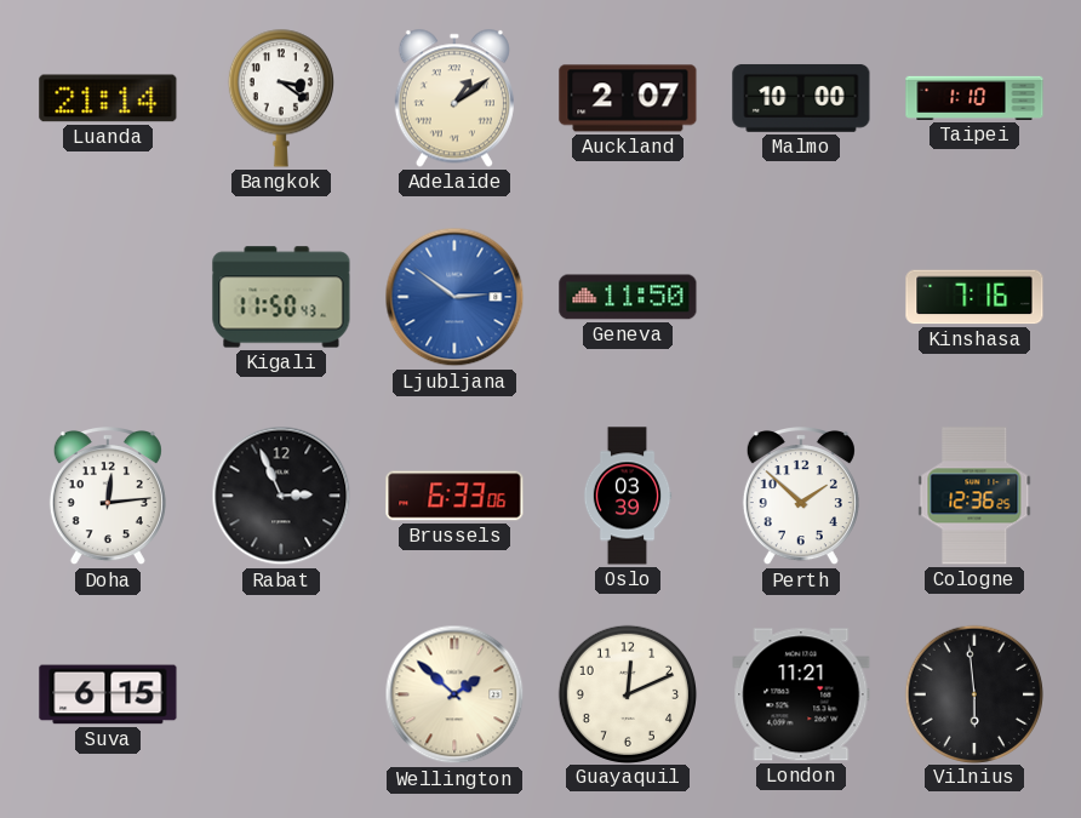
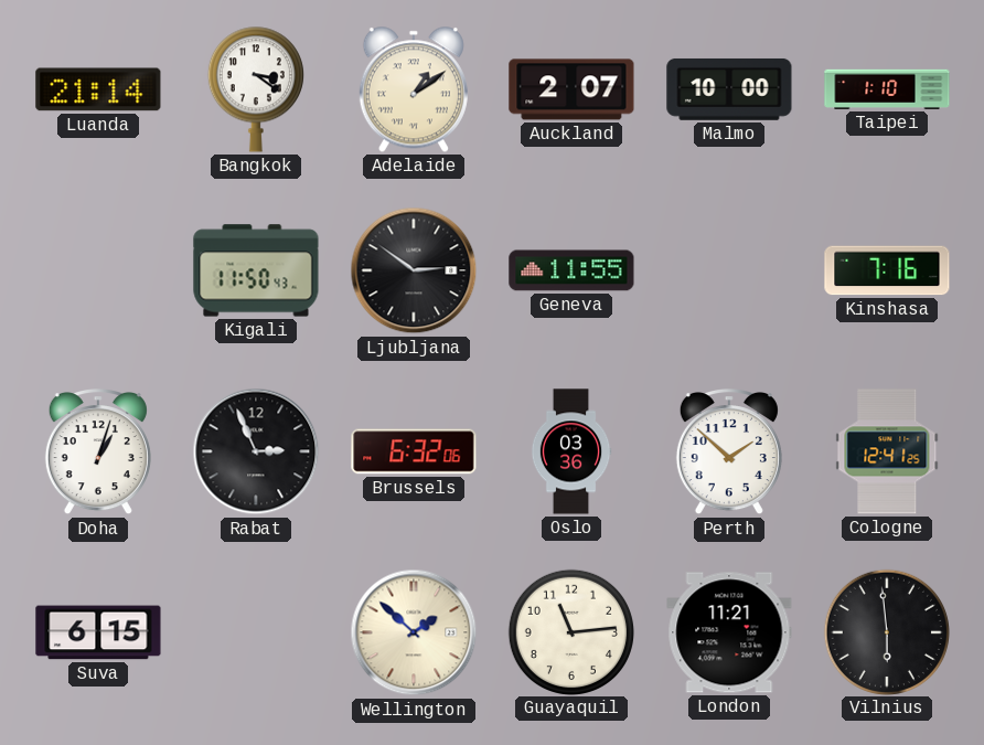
Ljubljana dial: blue -> black (414, 270)
Geneva: 11:50 -> 11:55 (571, 270)
Doha: 12:14 -> 1:03 (98, 453)
Brussels: 6:33 -> 6:32 (414, 451)
Oslo: 03:39 -> 03:36 (571, 451)
Cologne: 12:36 -> 12:41 (887, 451)
Guayaquil: 12:11 -> 11:14 (570, 631)
